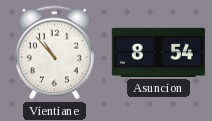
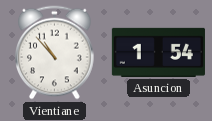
Asuncion: 8:54 -> 1:54 (158, 52)
